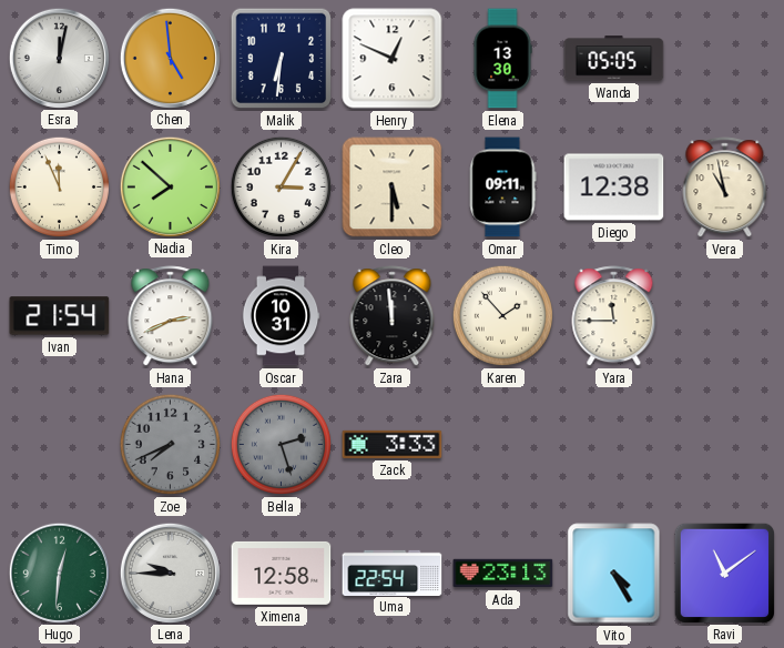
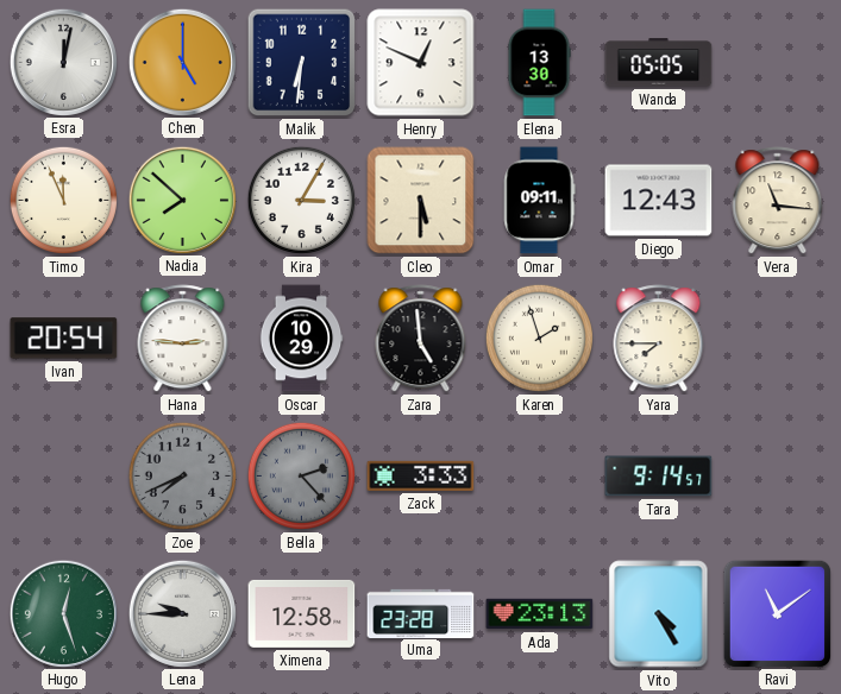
Chen: 4:59 -> 5:00 (182, 62)
Diego: 12:38 -> 12:43 (659, 201)
Vera: 10:58 -> 11:16 (778, 201)
Ivan: 21:54 -> 20:54 (64, 339)
Hana: 2:41 -> 2:46 (183, 339)
Oscar: 10:31 -> 10:29 (301, 339)
Zara: 11:59 -> 4:59 (421, 339)
Karen: 1:53 -> 1:57 (539, 337)
Yara: 11:45 -> 7:45 (659, 339)
Bella: 2:27 -> 2:23 (301, 475)
Tara: none -> 9:14 (659, 477)
Hugo: 12:31 -> 12:27 (63, 613)
Uma: 22:54 -> 23:28 (421, 613)
